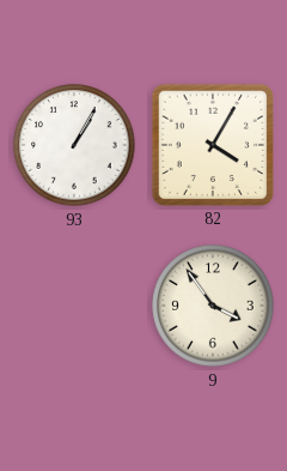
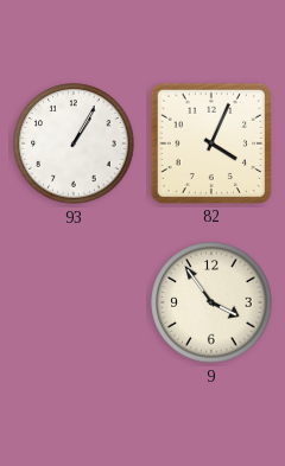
82: 4:05 -> 4:04 (210, 142)
